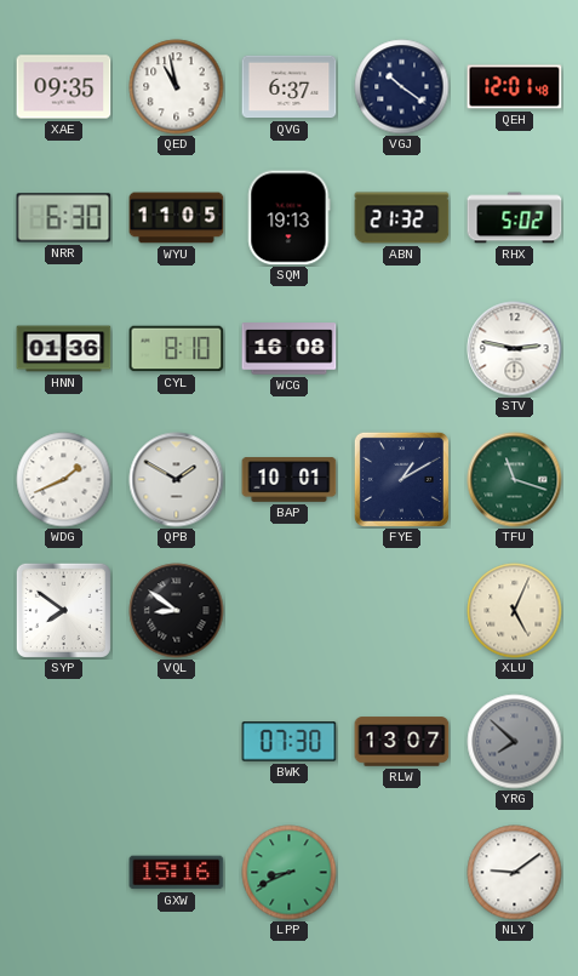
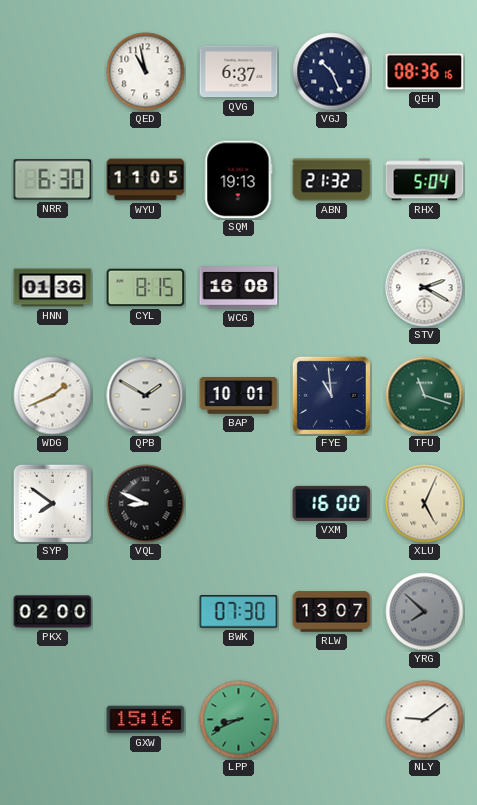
XAE: 09:35 -> none (64, 87)
VGJ: 10:21 -> 10:26 (332, 72)
QEH: 12:01 -> 08:36 (425, 72)
RHX: 5:02 -> 5:04 (425, 180)
CYL: 8:10 -> 8:15 (146, 288)
STV: 2:47 -> 2:20 (425, 288)
FYE: 1:10 -> 10:59 (331, 395)
VQL: 8:51 -> 8:49 (146, 504)
VXM: none -> 16:00 (332, 503)
PKX: none -> 02:00 (53, 612)
